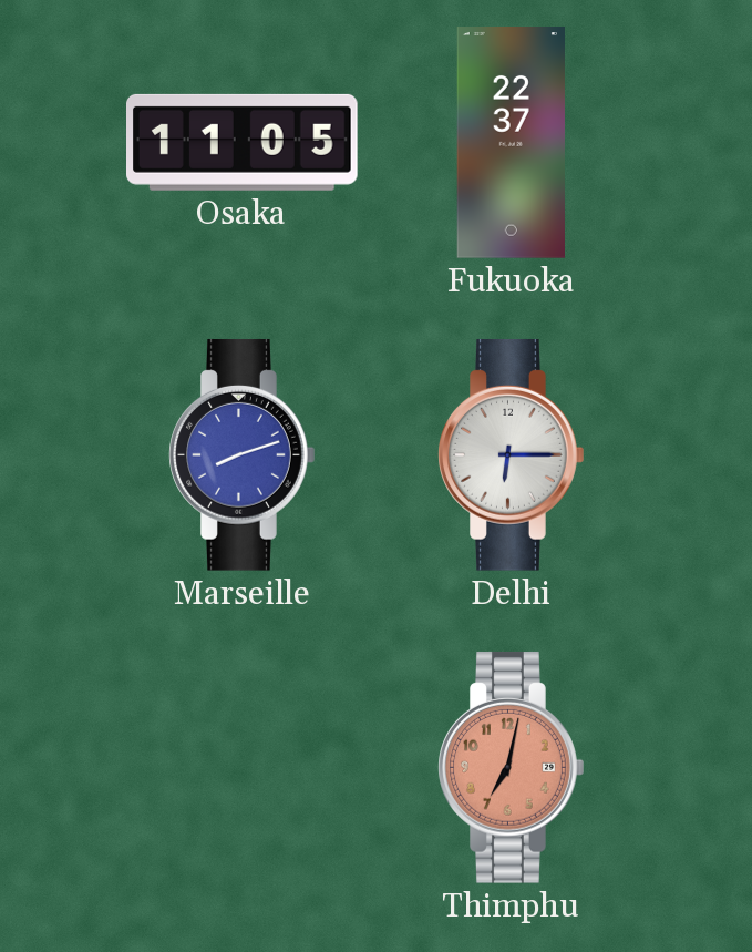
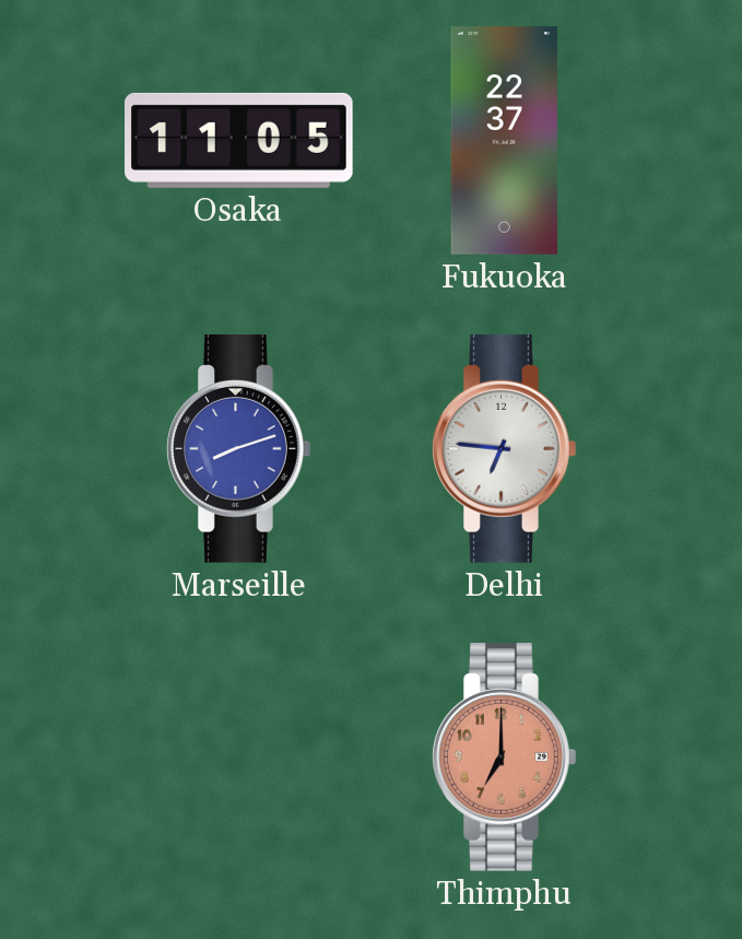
Delhi: 6:15 -> 6:46 (505, 449)
Thimphu: 7:02 -> 7:00 (505, 758)
